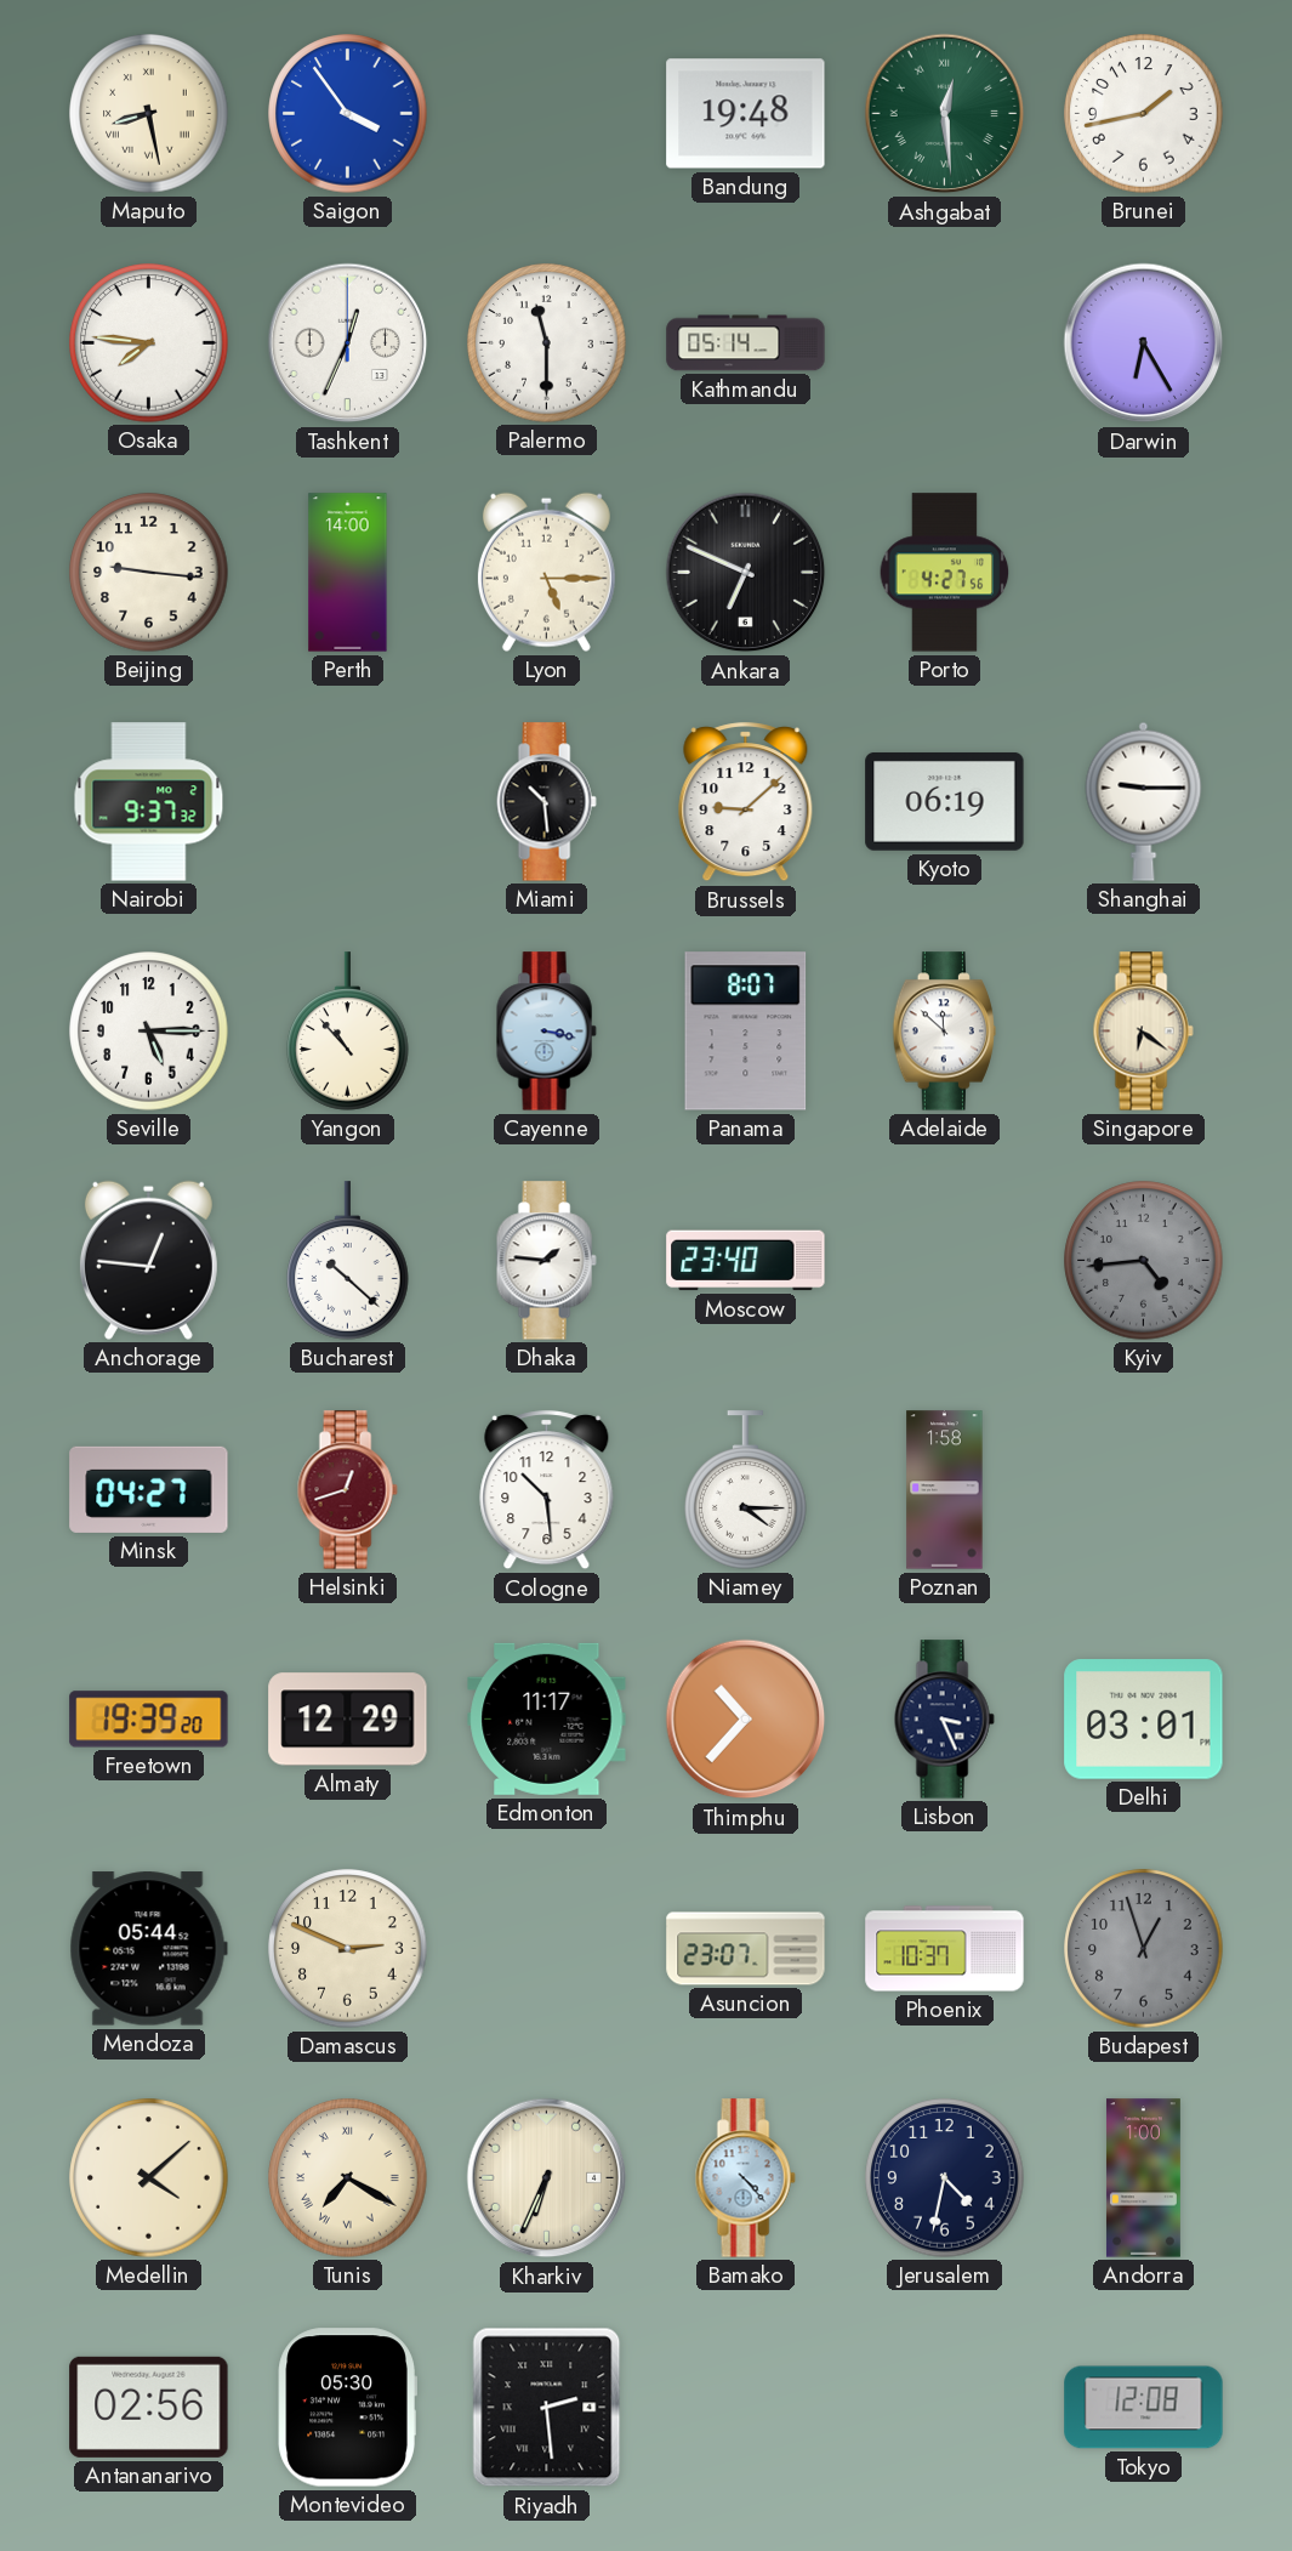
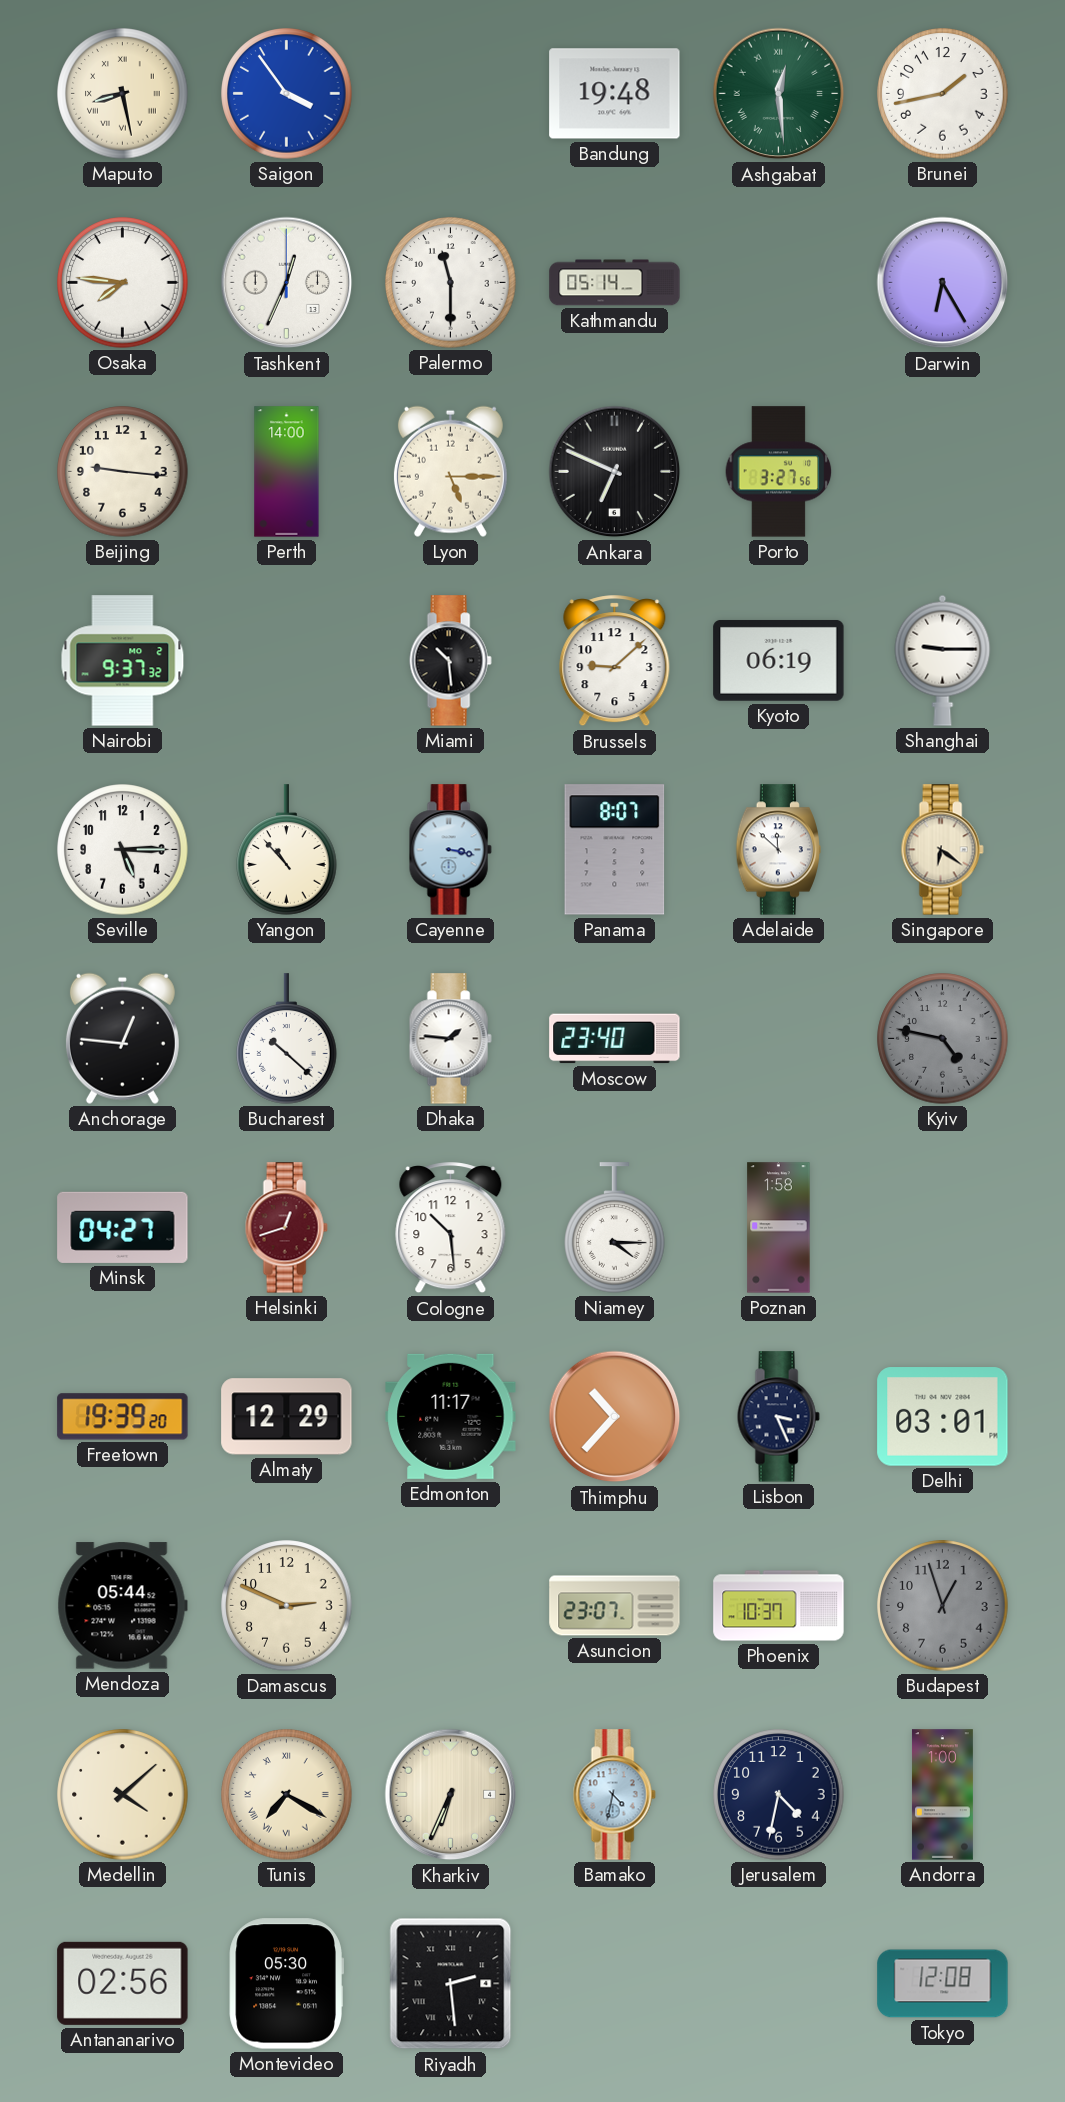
Porto: 4:27 -> 3:27 (779, 472)
Kyiv: 4:44 -> 4:47 (943, 1039)
Bamako: 4:23 -> 4:32 (614, 1795)
